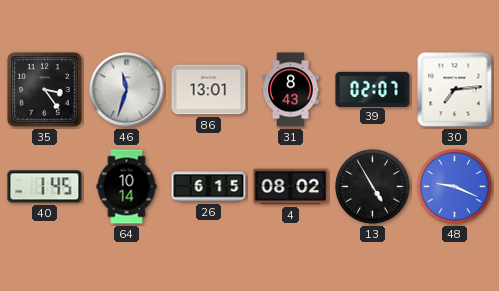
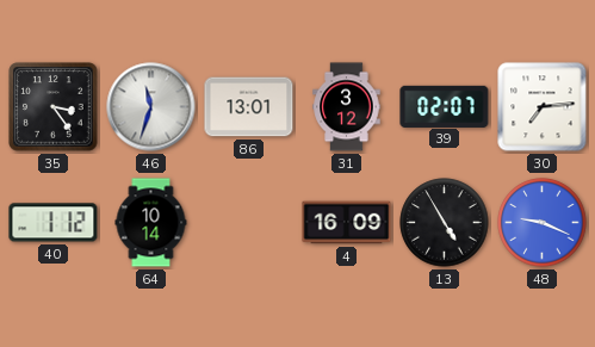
31: 8:43 -> 3:12 (347, 107)
40: 1:45 -> 1:12 (54, 223)
26: 6:15 -> none (209, 187)
4: 08:02 -> 16:09 (347, 223)
